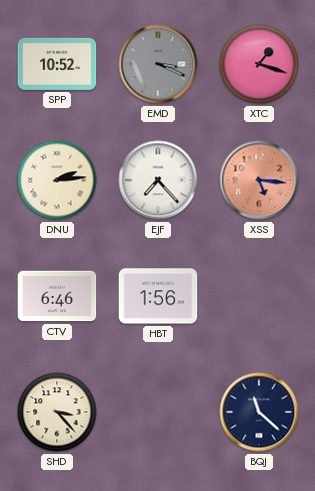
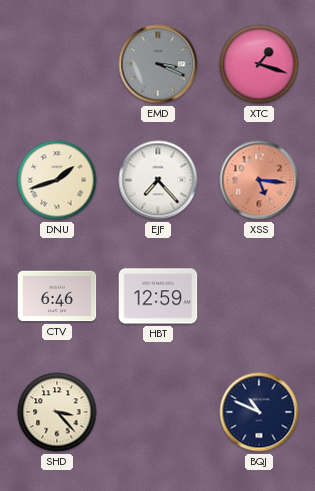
SPP: 10:52 -> none (57, 64)
DNU: 2:14 -> 1:42 (57, 180)
HBT: 1:56 -> 12:59 (158, 296)
BQJ: 11:22 -> 10:49 (259, 412)
